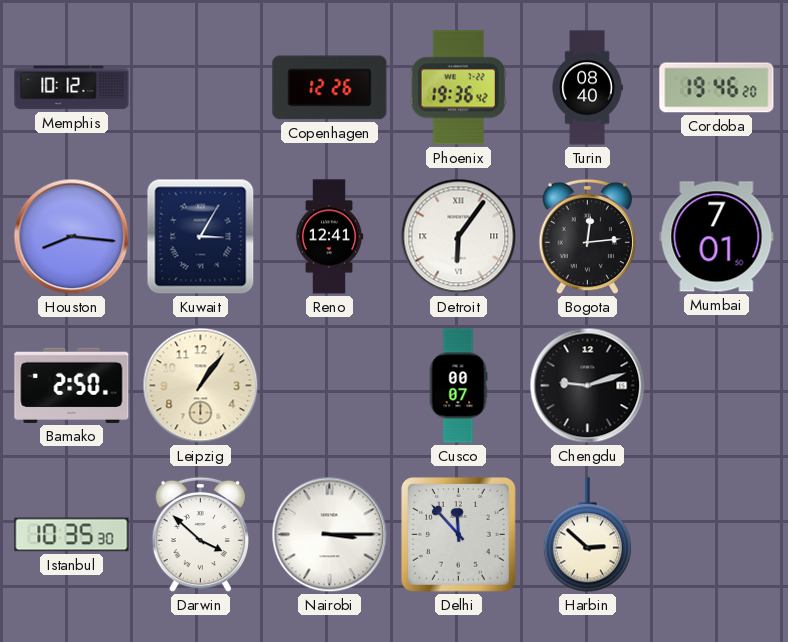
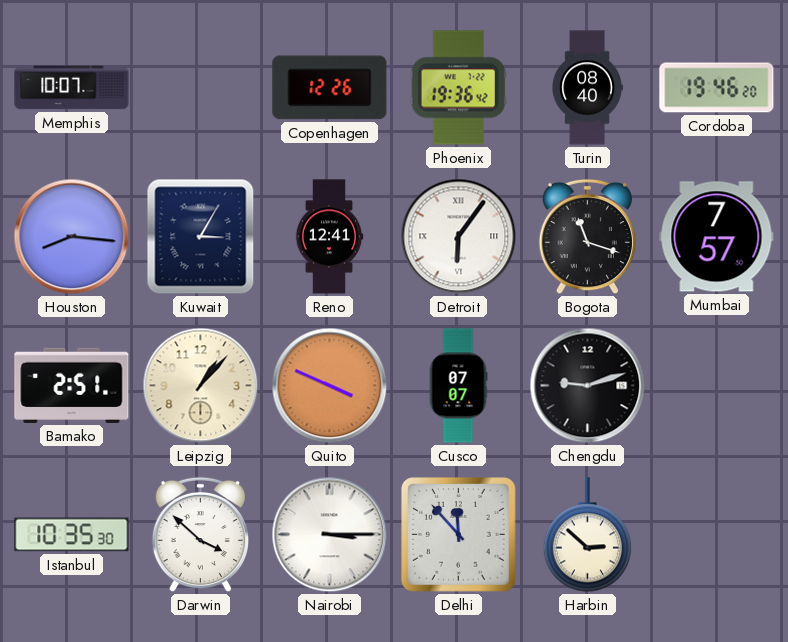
Memphis: 10:12 -> 10:07 (72, 88)
Bogota: 12:14 -> 11:18 (587, 237)
Mumbai: 7:01 -> 7:57 (717, 237)
Bamako: 2:50 -> 2:51 (72, 385)
Leipzig: 1:06 -> 1:07 (201, 386)
Quito: none -> 3:49 (330, 386)
Cusco: 00:07 -> 07:07 (458, 386)
